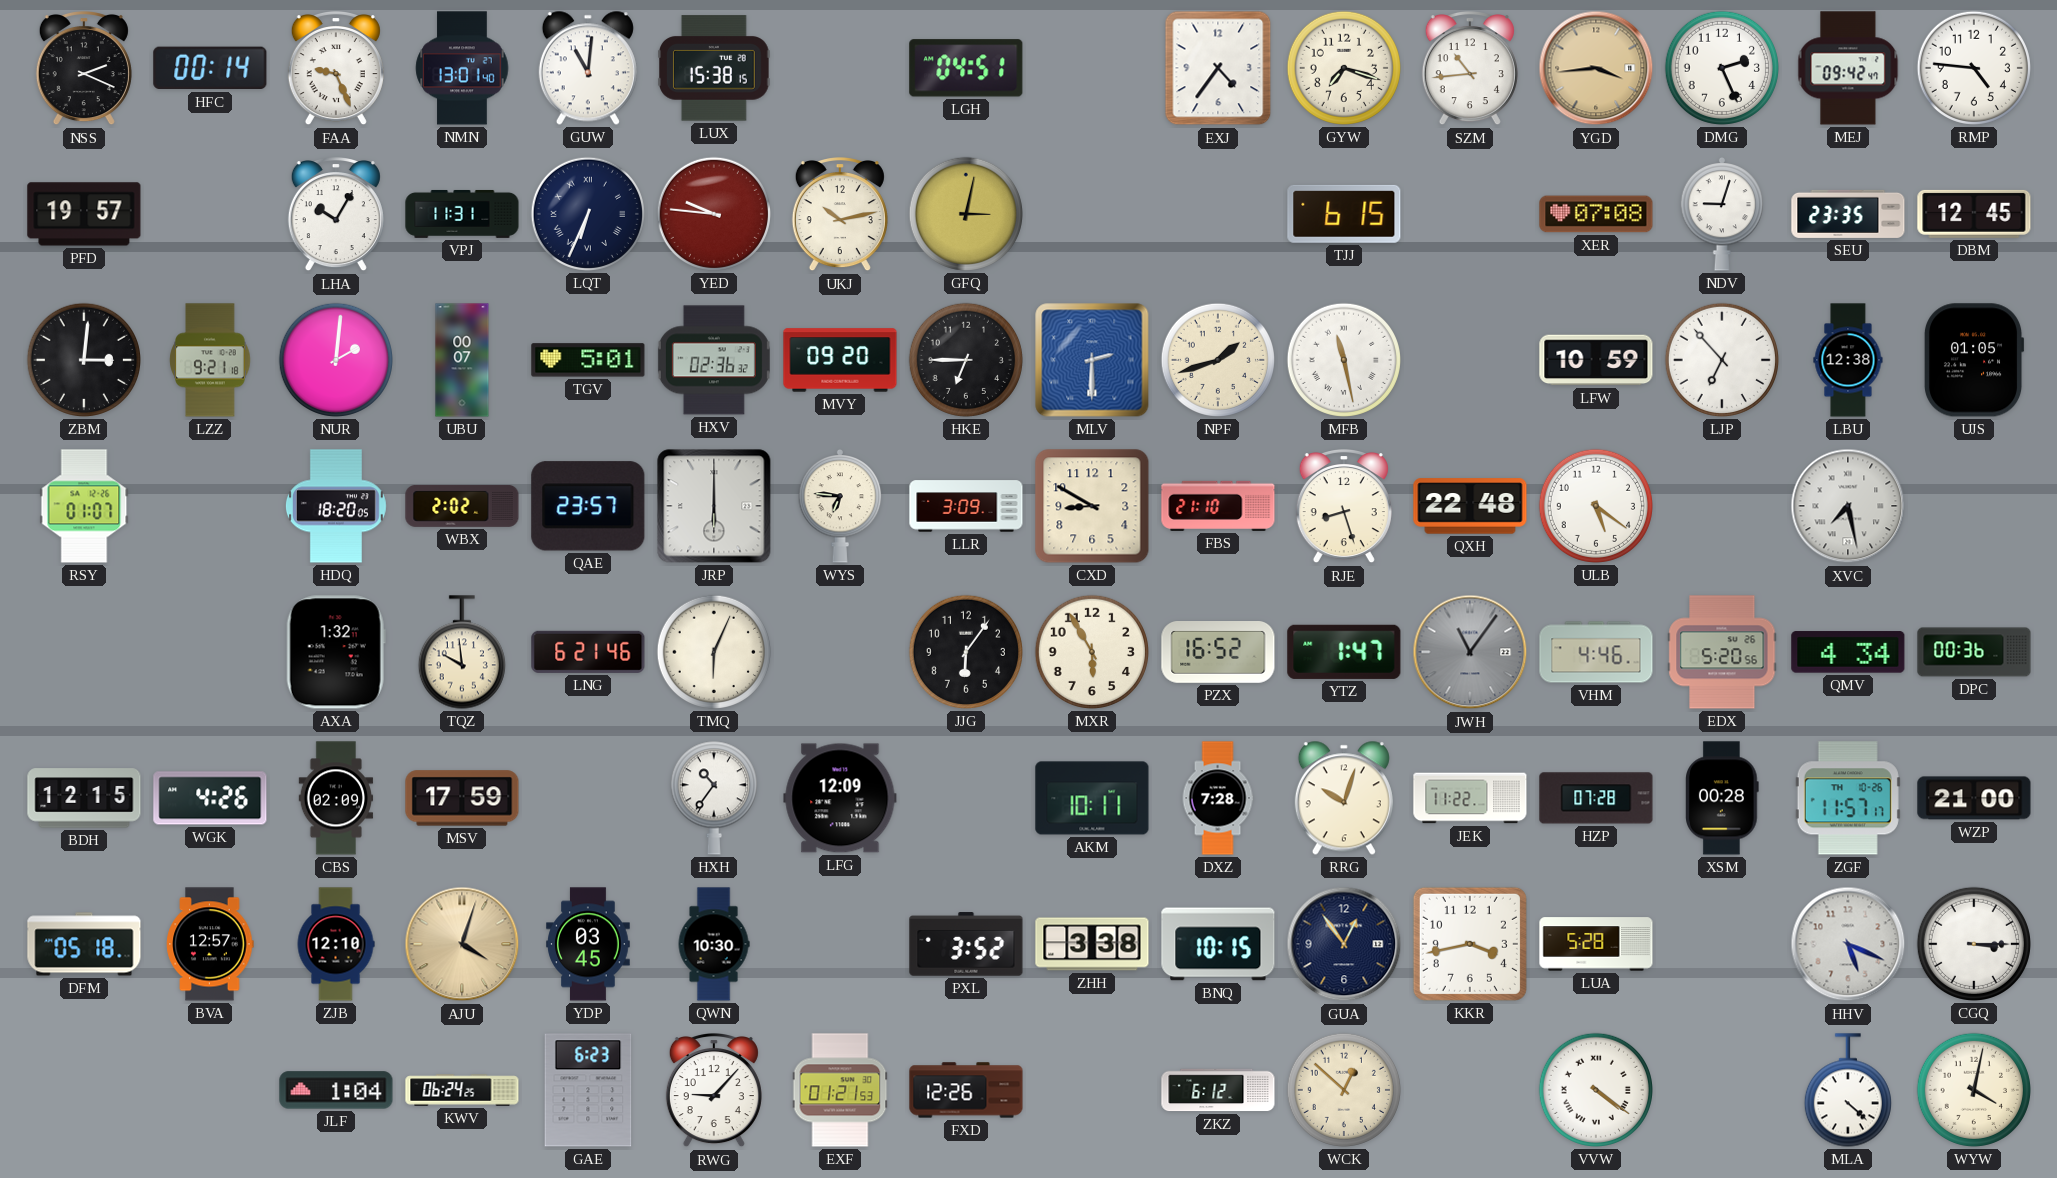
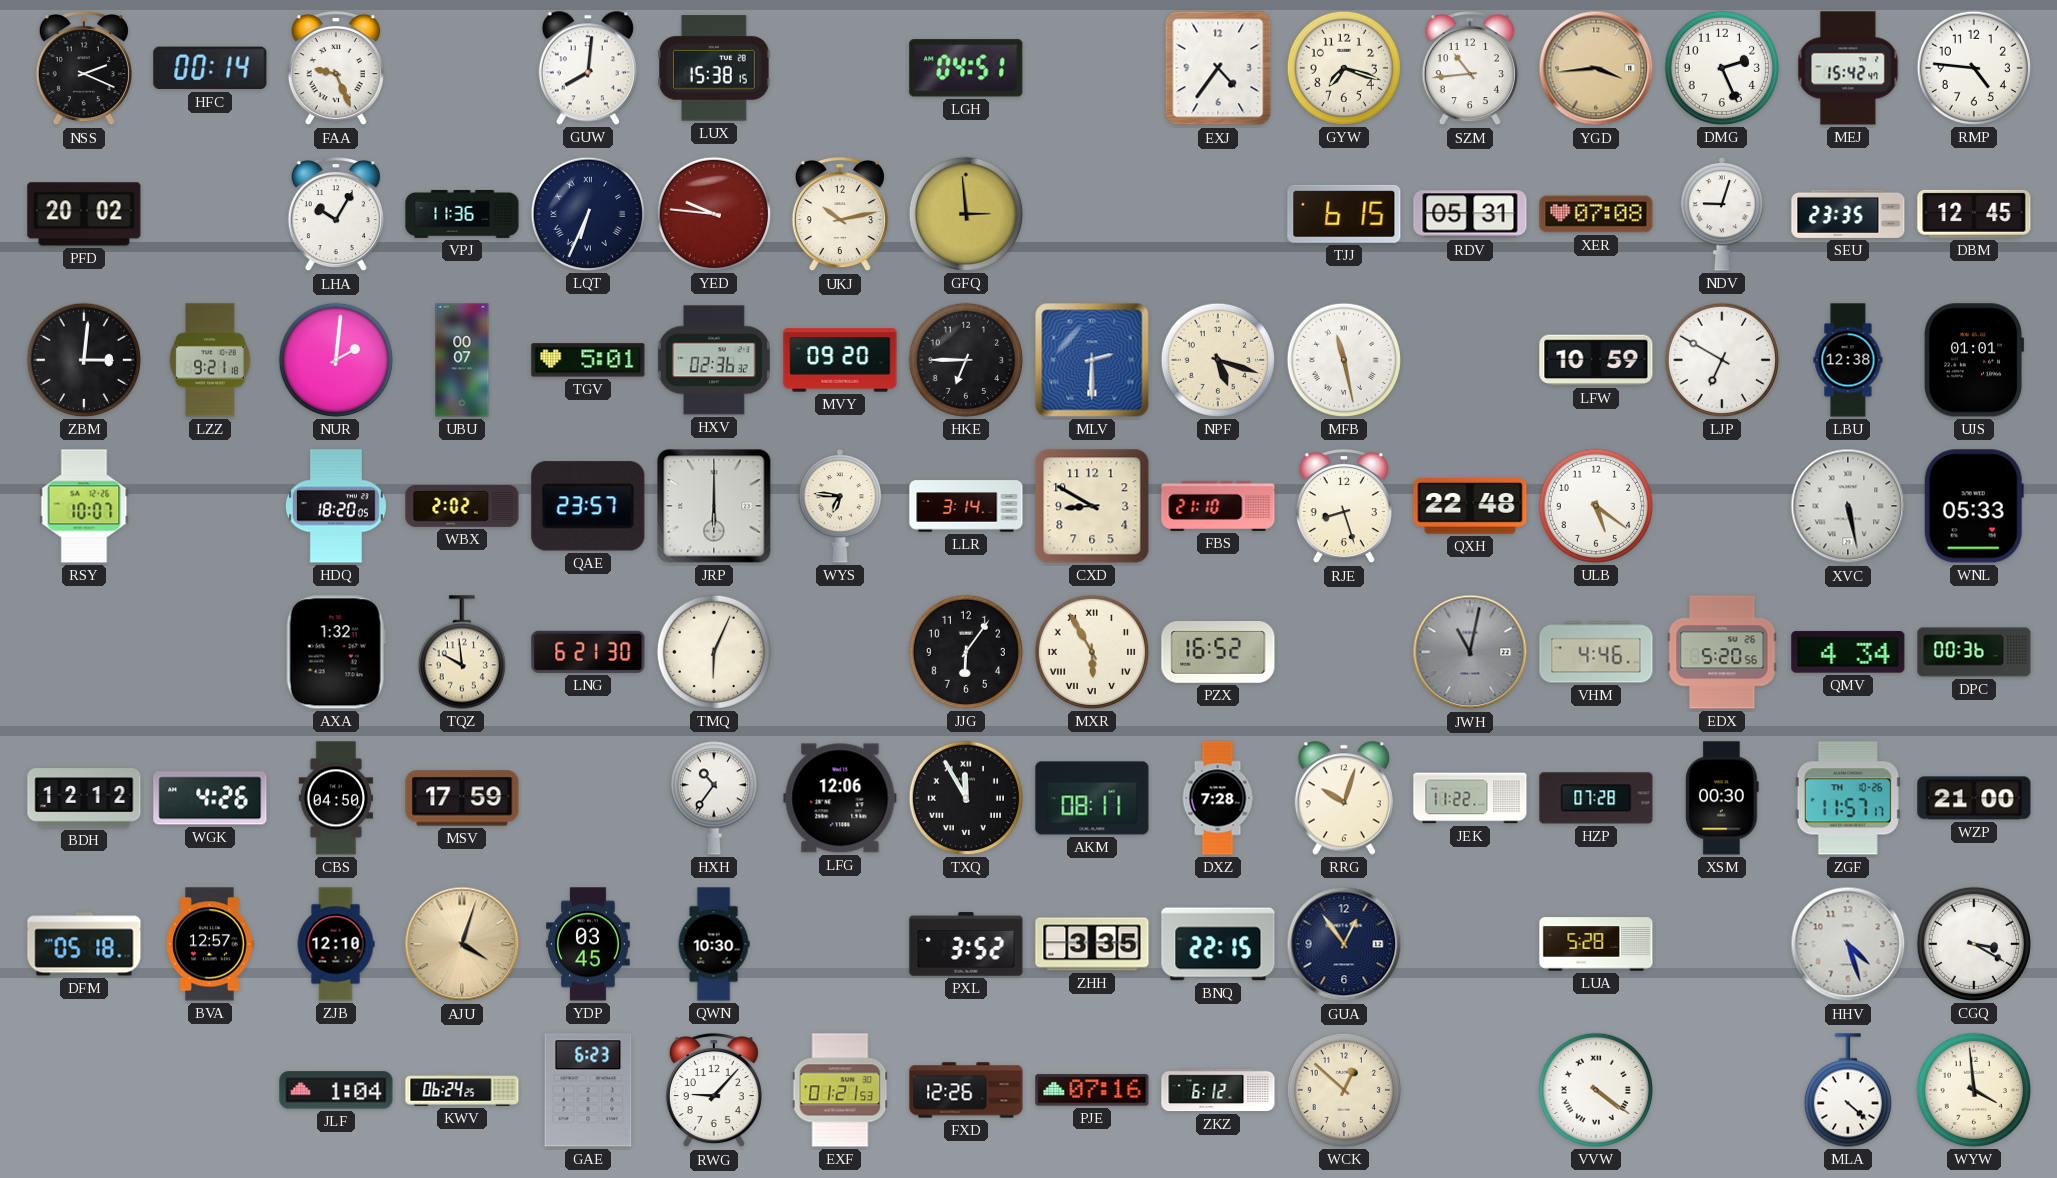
NMN: 13:01 -> none (462, 68)
GUW: 11:01 -> 8:01 (588, 68)
MEJ: 09:42 -> 15:42 (1848, 68)
PFD: 19:57 -> 20:02 (84, 214)
VPJ: 11:31 -> 11:36 (462, 214)
GFQ: 3:02 -> 2:59 (966, 214)
RDV: none -> 05:31 (1470, 214)
NPF: 1:42 -> 5:18 (1218, 360)
LJP: 6:53 -> 6:50 (1722, 360)
UJS: 01:05 -> 01:01 (1974, 360)
RSY: 01:07 -> 10:07 (84, 506)
LLR: 3:09 -> 3:14 (966, 506)
XVC: 7:28 -> 5:28 (1848, 506)
WNL: none -> 05:33 (1974, 506)
LNG: 6:21:46 -> 6:21:30 (588, 652)
MXR numerals: Arabic -> Roman (1092, 652)
YTZ: 1:47 -> none (1344, 652)
JWH: 11:06 -> 11:02 (1470, 652)
BDH: 12:15 -> 12:12 (84, 798)
CBS: 02:09 -> 04:50 (336, 798)
LFG: 12:09 -> 12:06 (840, 798)
TXQ: none -> 11:55 (966, 798)
AKM: 10:11 -> 08:11 (1092, 798)
XSM: 00:28 -> 00:30 (1722, 798)
ZHH: 3:38 -> 3:35 (1092, 944)
BNQ: 10:15 -> 22:15 (1218, 944)
KKR: 3:43 -> none (1470, 944)
HHV: 5:19 -> 4:27 (1848, 944)
CGQ: 3:15 -> 3:20 (1974, 944)
PJE: none -> 07:16 (1092, 1090)
WYW: 4:02 -> 3:59 (1974, 1090)
